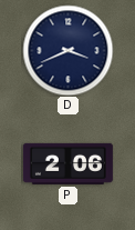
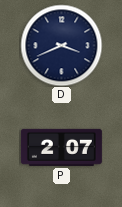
P: 2:06 -> 2:07 (61, 147)
